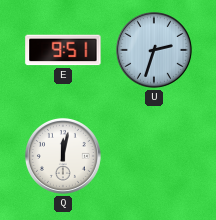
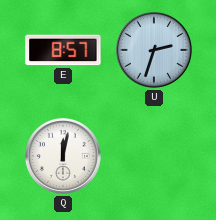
E: 9:51 -> 8:57 (63, 50)
